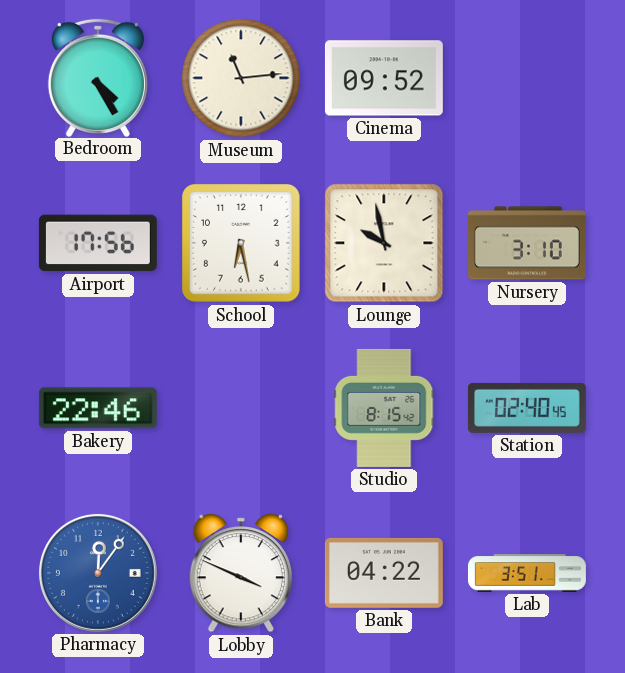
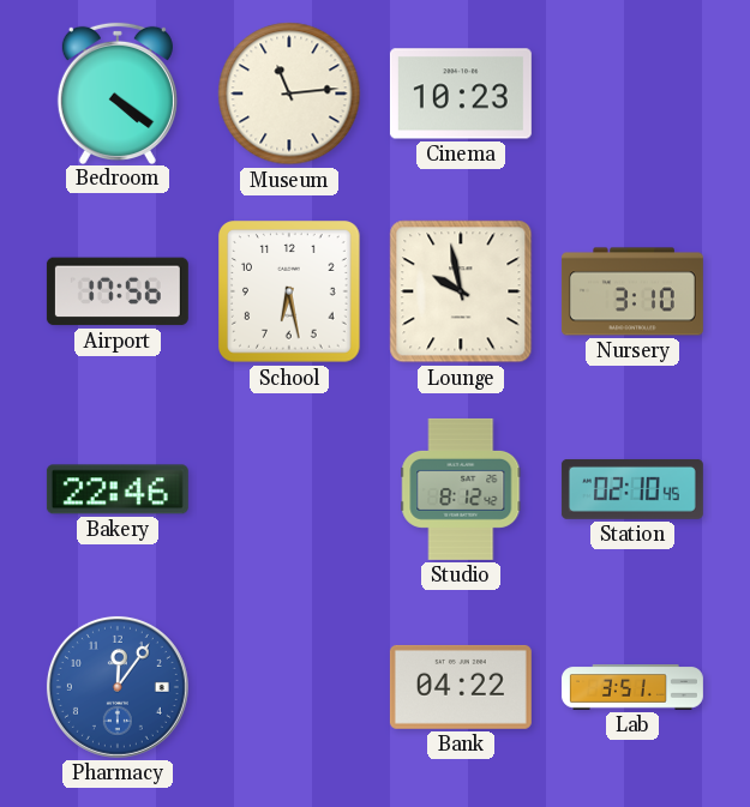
Bedroom: 4:25 -> 4:21 (118, 92)
Cinema: 09:52 -> 10:23 (461, 94)
Studio: 8:15 -> 8:12 (461, 489)
Station: 02:40 -> 02:10 (632, 489)
Lobby: 3:49 -> none (241, 573)
